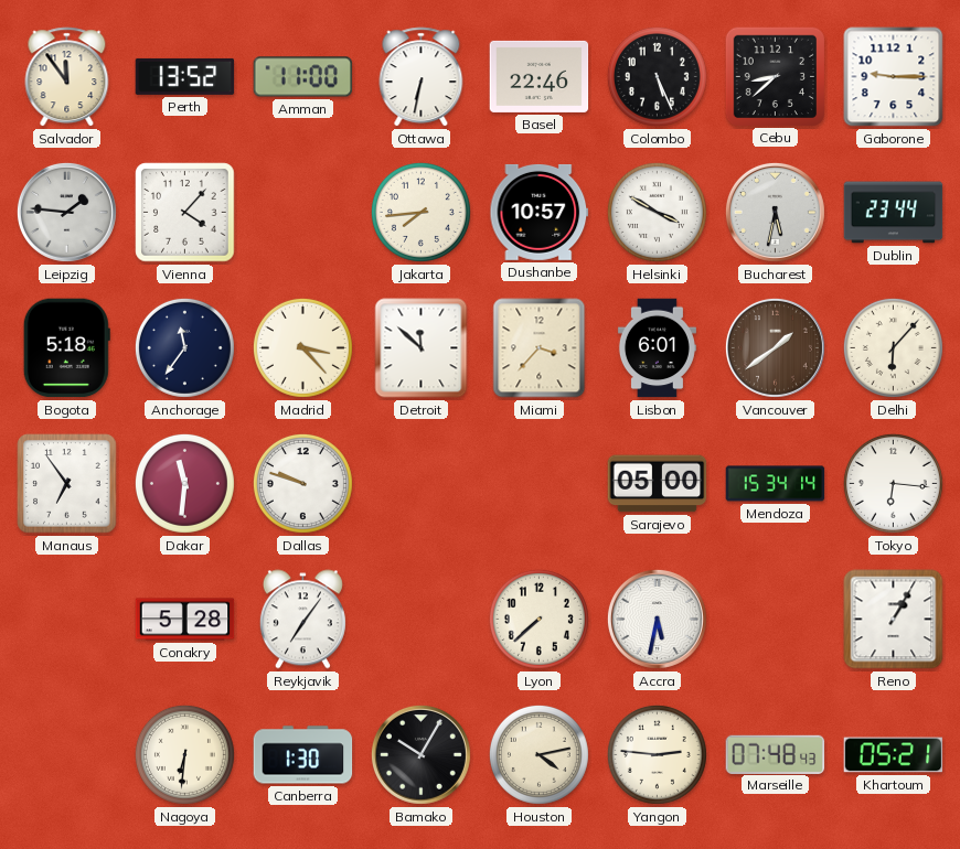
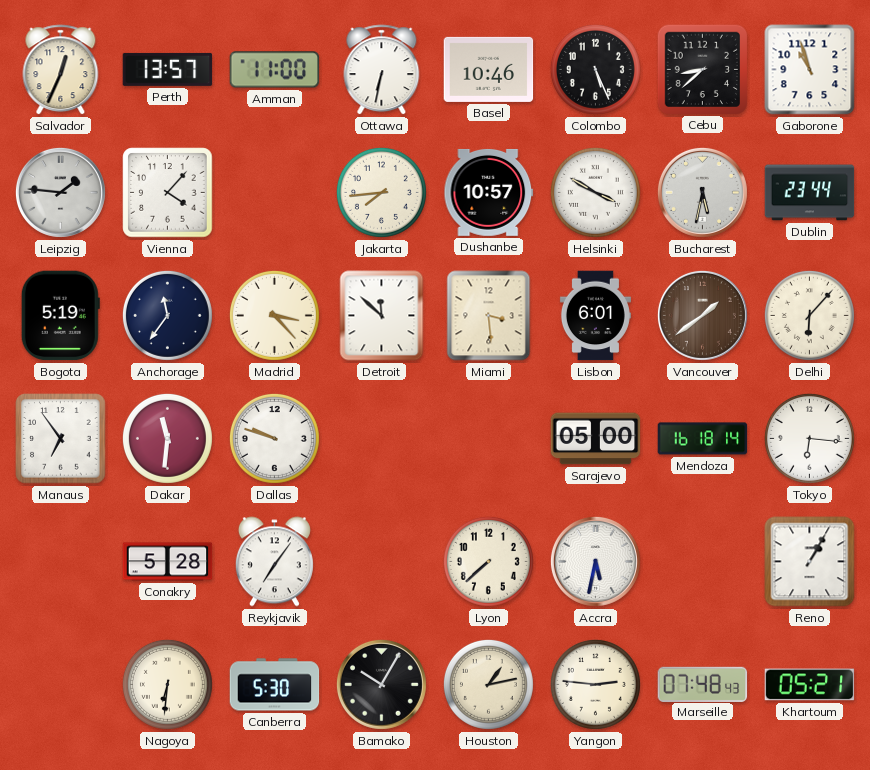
Salvador: 11:54 -> 12:34 (61, 70)
Perth: 13:52 -> 13:57 (168, 69)
Basel: 22:46 -> 10:46 (489, 69)
Gaborone: 9:15 -> 10:57 (810, 70)
Bogota: 5:18 -> 5:19 (60, 316)
Miami: 3:37 -> 3:29 (489, 316)
Mendoza: 15:34 -> 16:18 (703, 439)
Canberra: 1:30 -> 5:30 (275, 685)
Houston: 4:13 -> 1:13 (488, 684)
